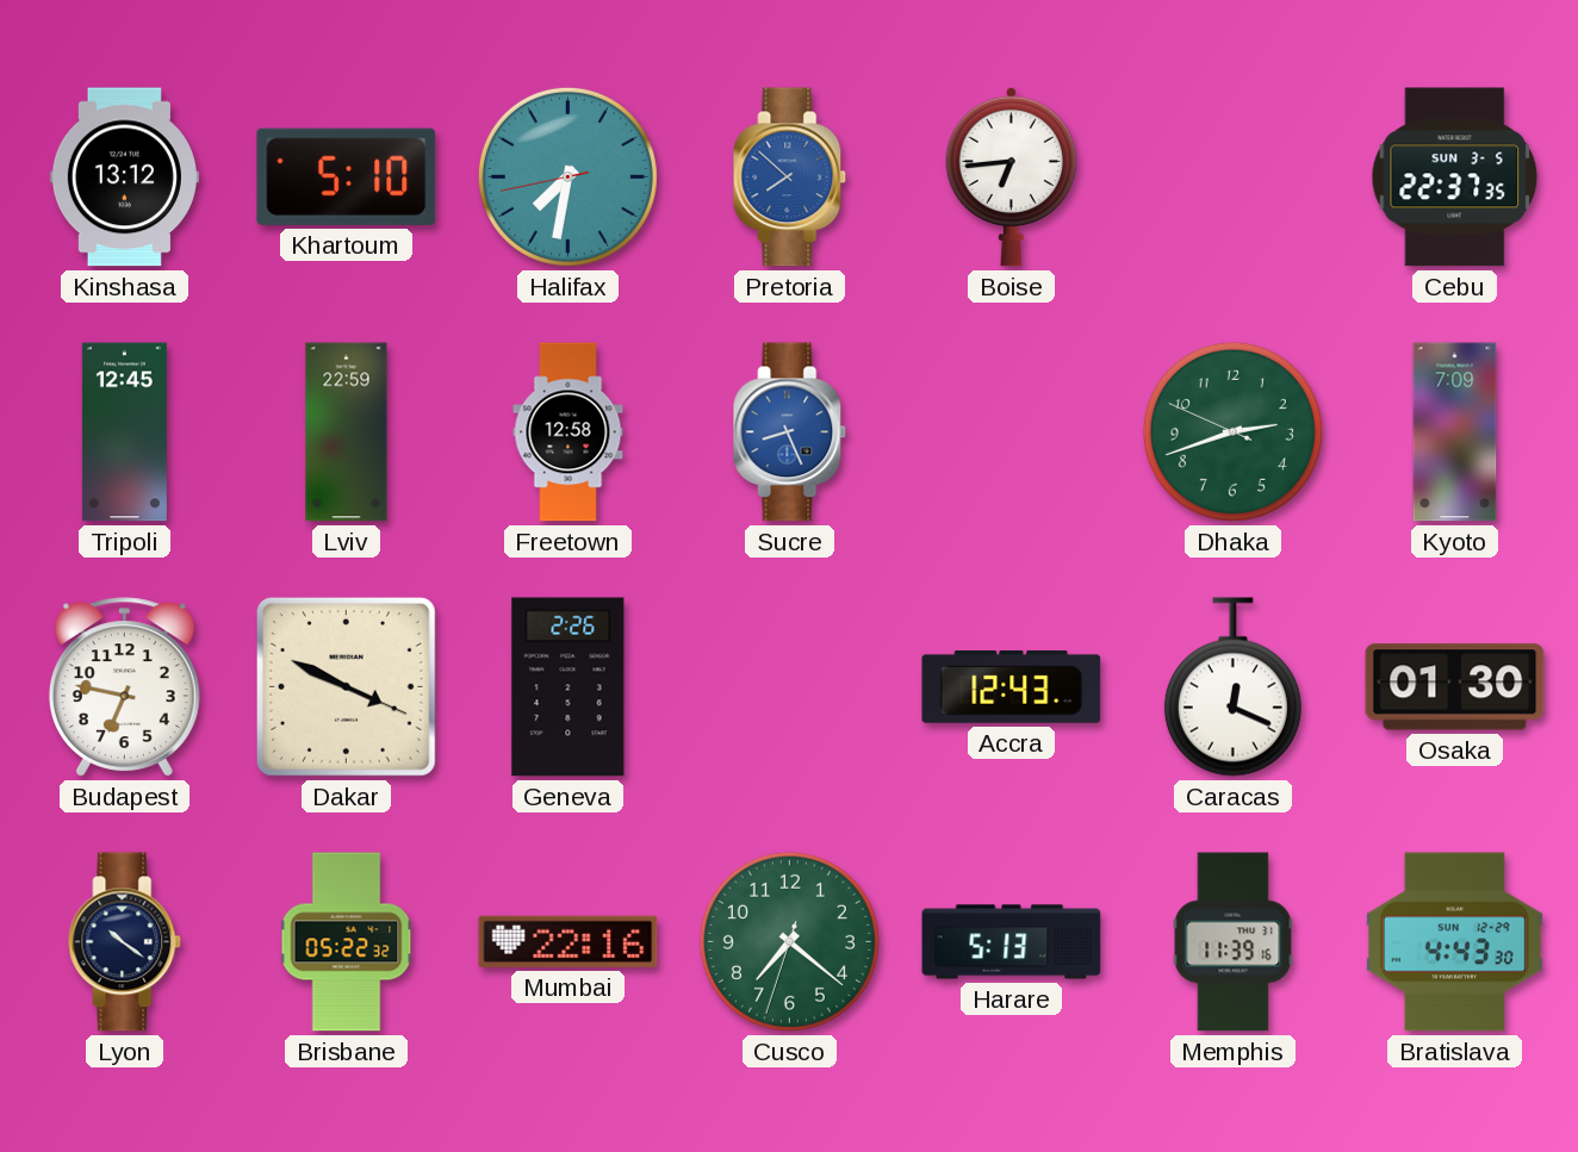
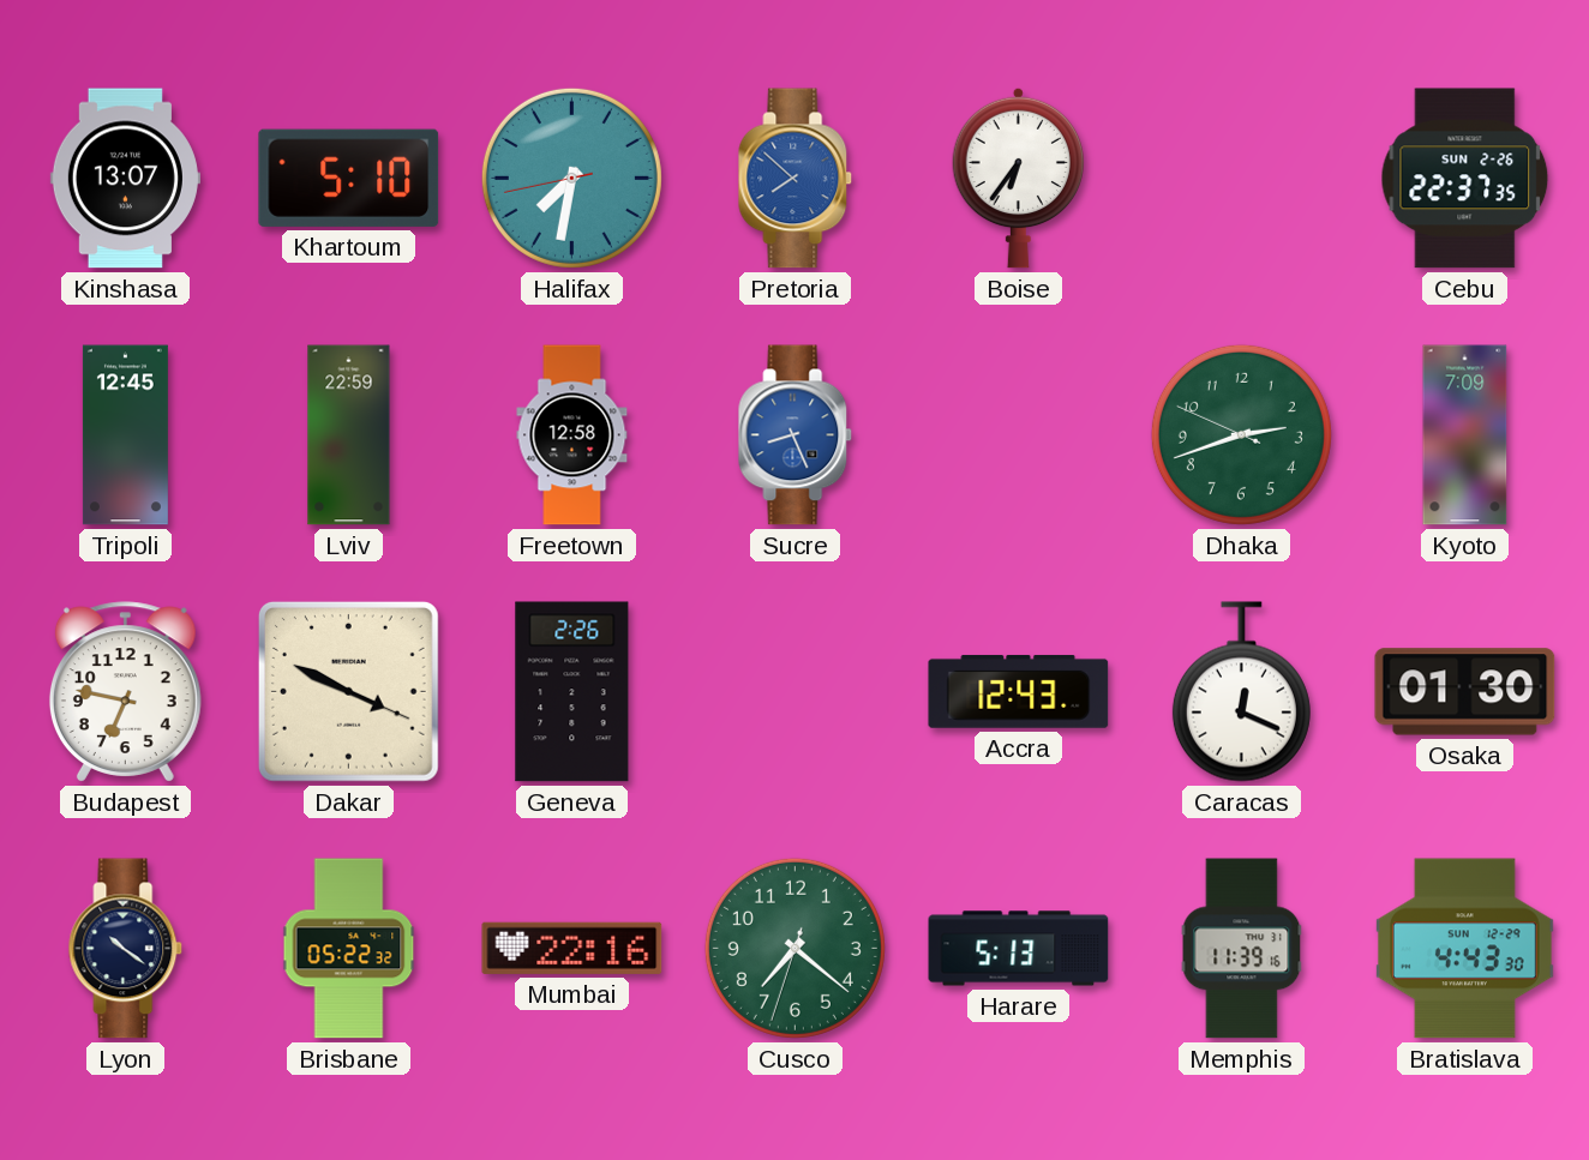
Kinshasa: 13:12 -> 13:07 (125, 179)
Boise: 6:44 -> 6:36 (1019, 178)
Cebu date: SUN 3-5 -> SUN 2-26 (1465, 179)
